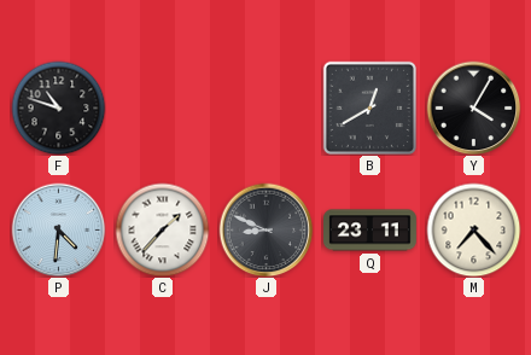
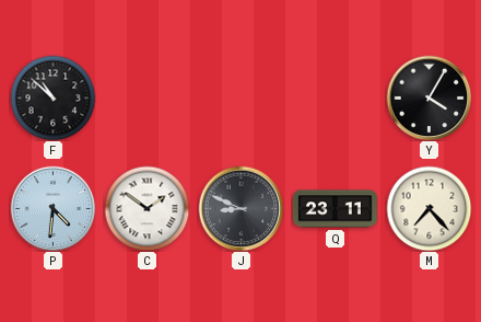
F: 10:48 -> 10:52 (52, 97)
B: 12:40 -> none (369, 107)
C: 1:37 -> 1:51 (146, 208)
